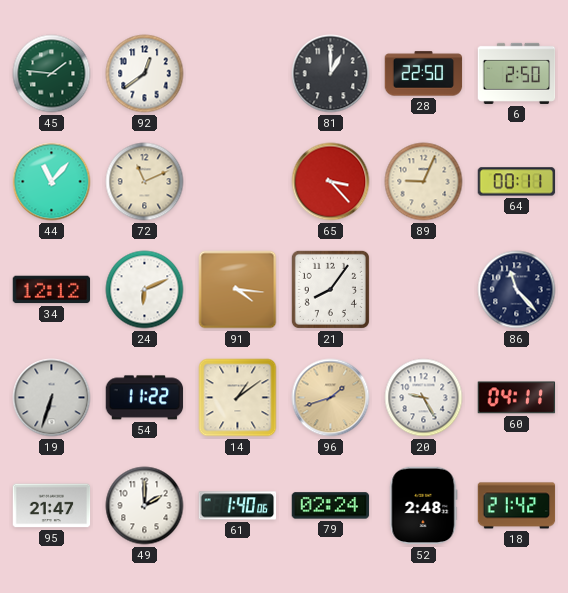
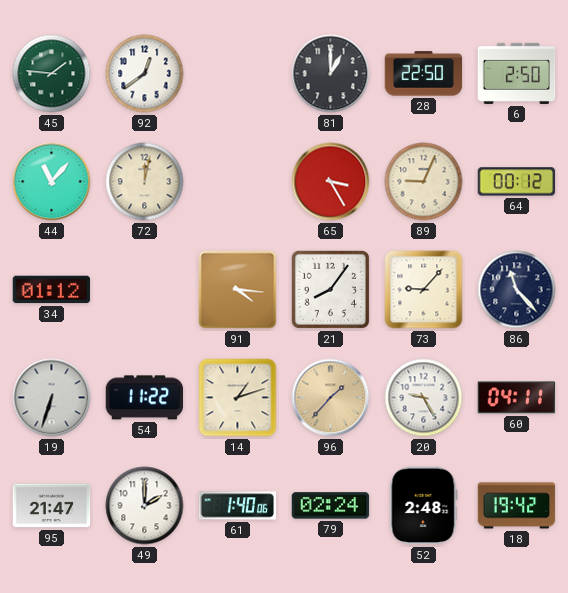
72: 11:11 -> 12:02 (145, 182)
65: 3:23 -> 3:25 (331, 182)
64: 00:11 -> 00:12 (517, 182)
34: 12:12 -> 01:12 (52, 290)
24: 6:11 -> none (145, 290)
73: none -> 9:07 (424, 290)
14: 1:09 -> 1:12 (238, 398)
96: 1:42 -> 1:37 (331, 398)
18: 21:42 -> 19:42 (517, 506)
